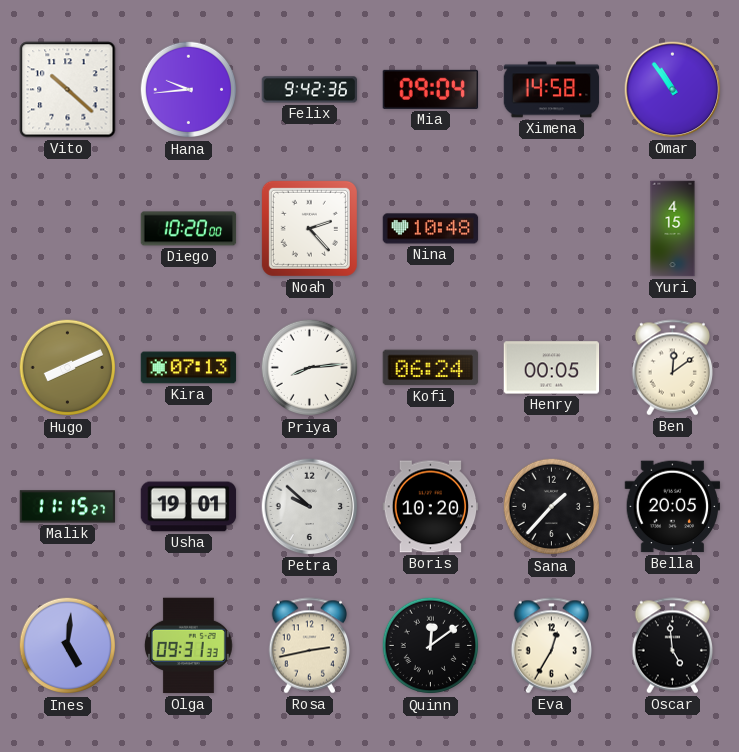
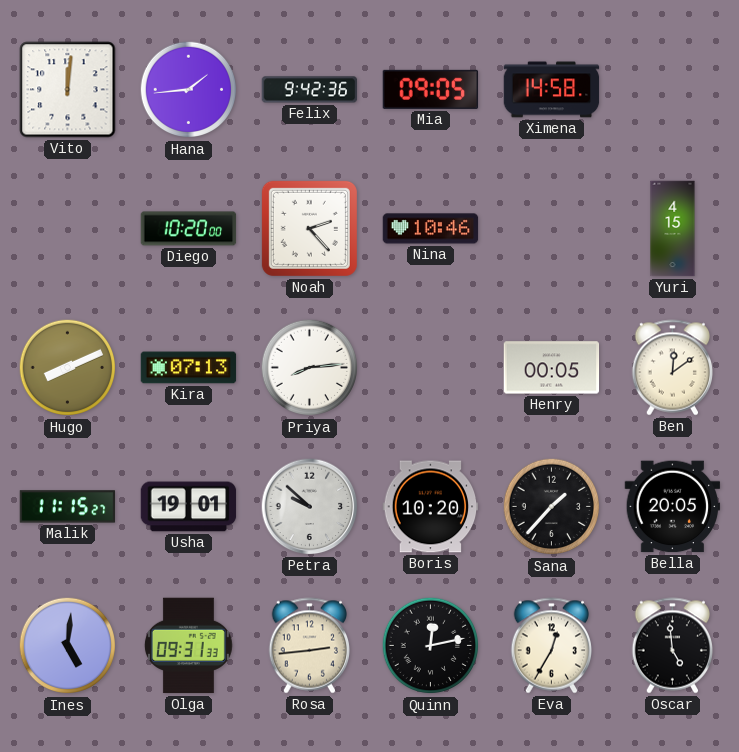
Vito: 10:22 -> 12:01 (68, 90)
Hana: 9:44 -> 1:44 (189, 90)
Mia: 09:04 -> 09:05 (431, 89)
Omar: 10:54 -> none (673, 90)
Nina: 10:48 -> 10:46 (431, 229)
Kofi: 06:24 -> none (431, 368)
Rosa: 2:43 -> 2:44 (309, 646)
Quinn: 12:09 -> 12:13 (431, 646)
